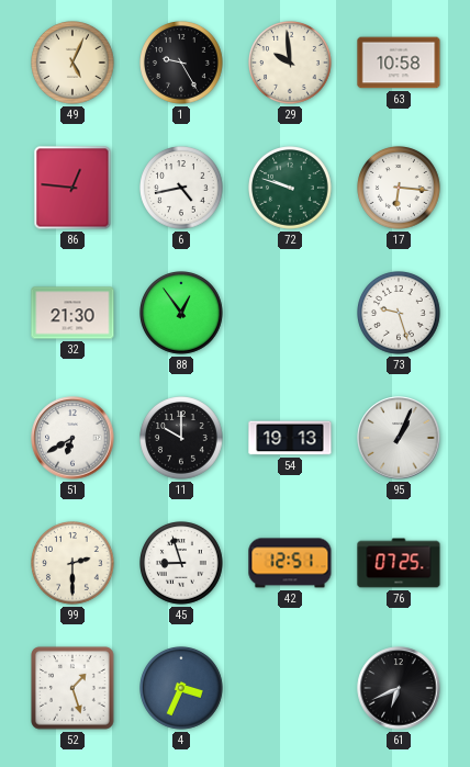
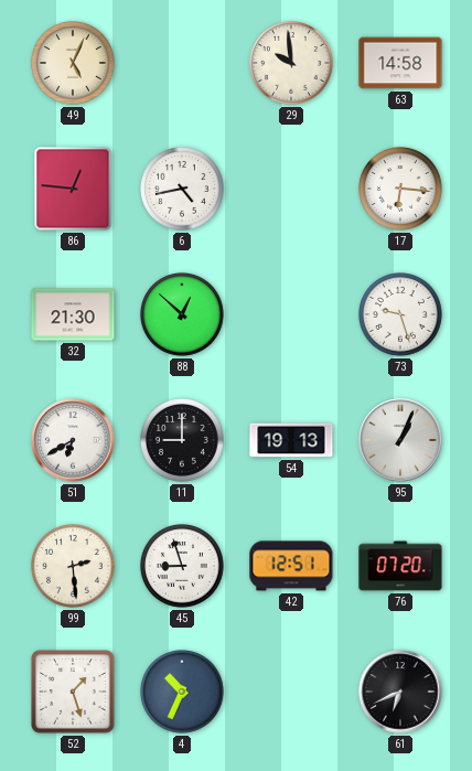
1: 9:25 -> none (182, 64)
63: 10:58 -> 14:58 (400, 63)
72: 9:48 -> none (291, 189)
88: 12:54 -> 12:52 (183, 315)
11: 10:00 -> 9:00 (183, 441)
99: 2:30 -> 2:29 (74, 567)
76: 07:25 -> 07:20 (400, 566)
4: 3:34 -> 10:34 (183, 693)
